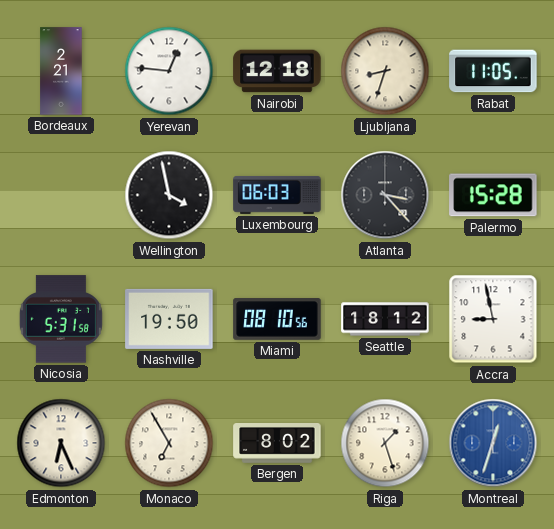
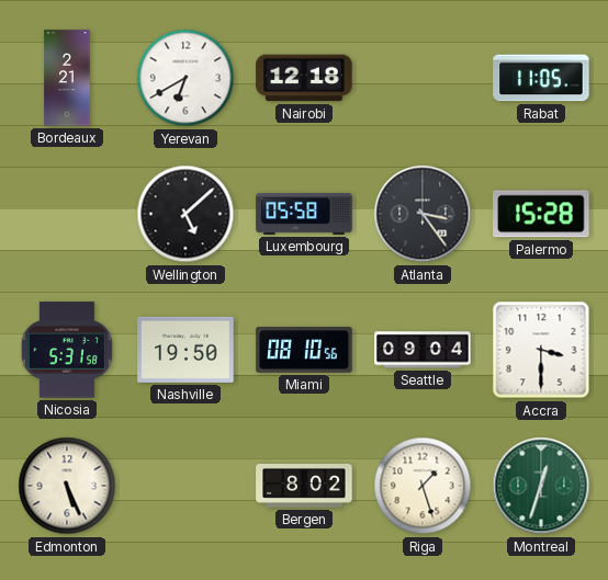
Yerevan: 12:46 -> 6:40 (185, 78)
Ljubljana: 8:33 -> none (385, 71)
Wellington: 3:58 -> 5:08 (185, 214)
Luxembourg: 06:03 -> 05:58 (304, 214)
Atlanta: 3:23 -> 3:24 (423, 214)
Seattle: 18:12 -> 09:04 (423, 350)
Accra: 8:58 -> 3:30 (541, 350)
Edmonton: 6:26 -> 5:26 (67, 486)
Monaco: 6:55 -> none (169, 443)
Montreal dial: blue -> green (541, 486)
